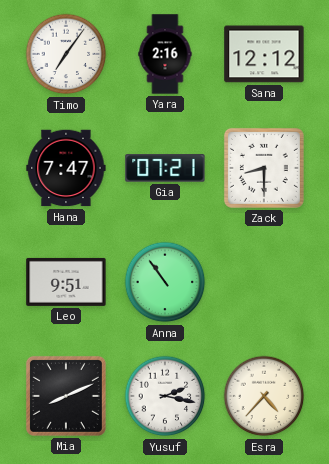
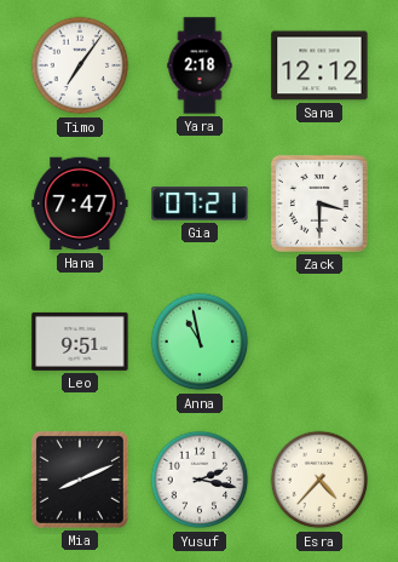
Yara: 2:16 -> 2:18 (200, 65)
Zack: 8:30 -> 3:30 (319, 203)
Anna: 10:54 -> 10:58 (200, 342)
